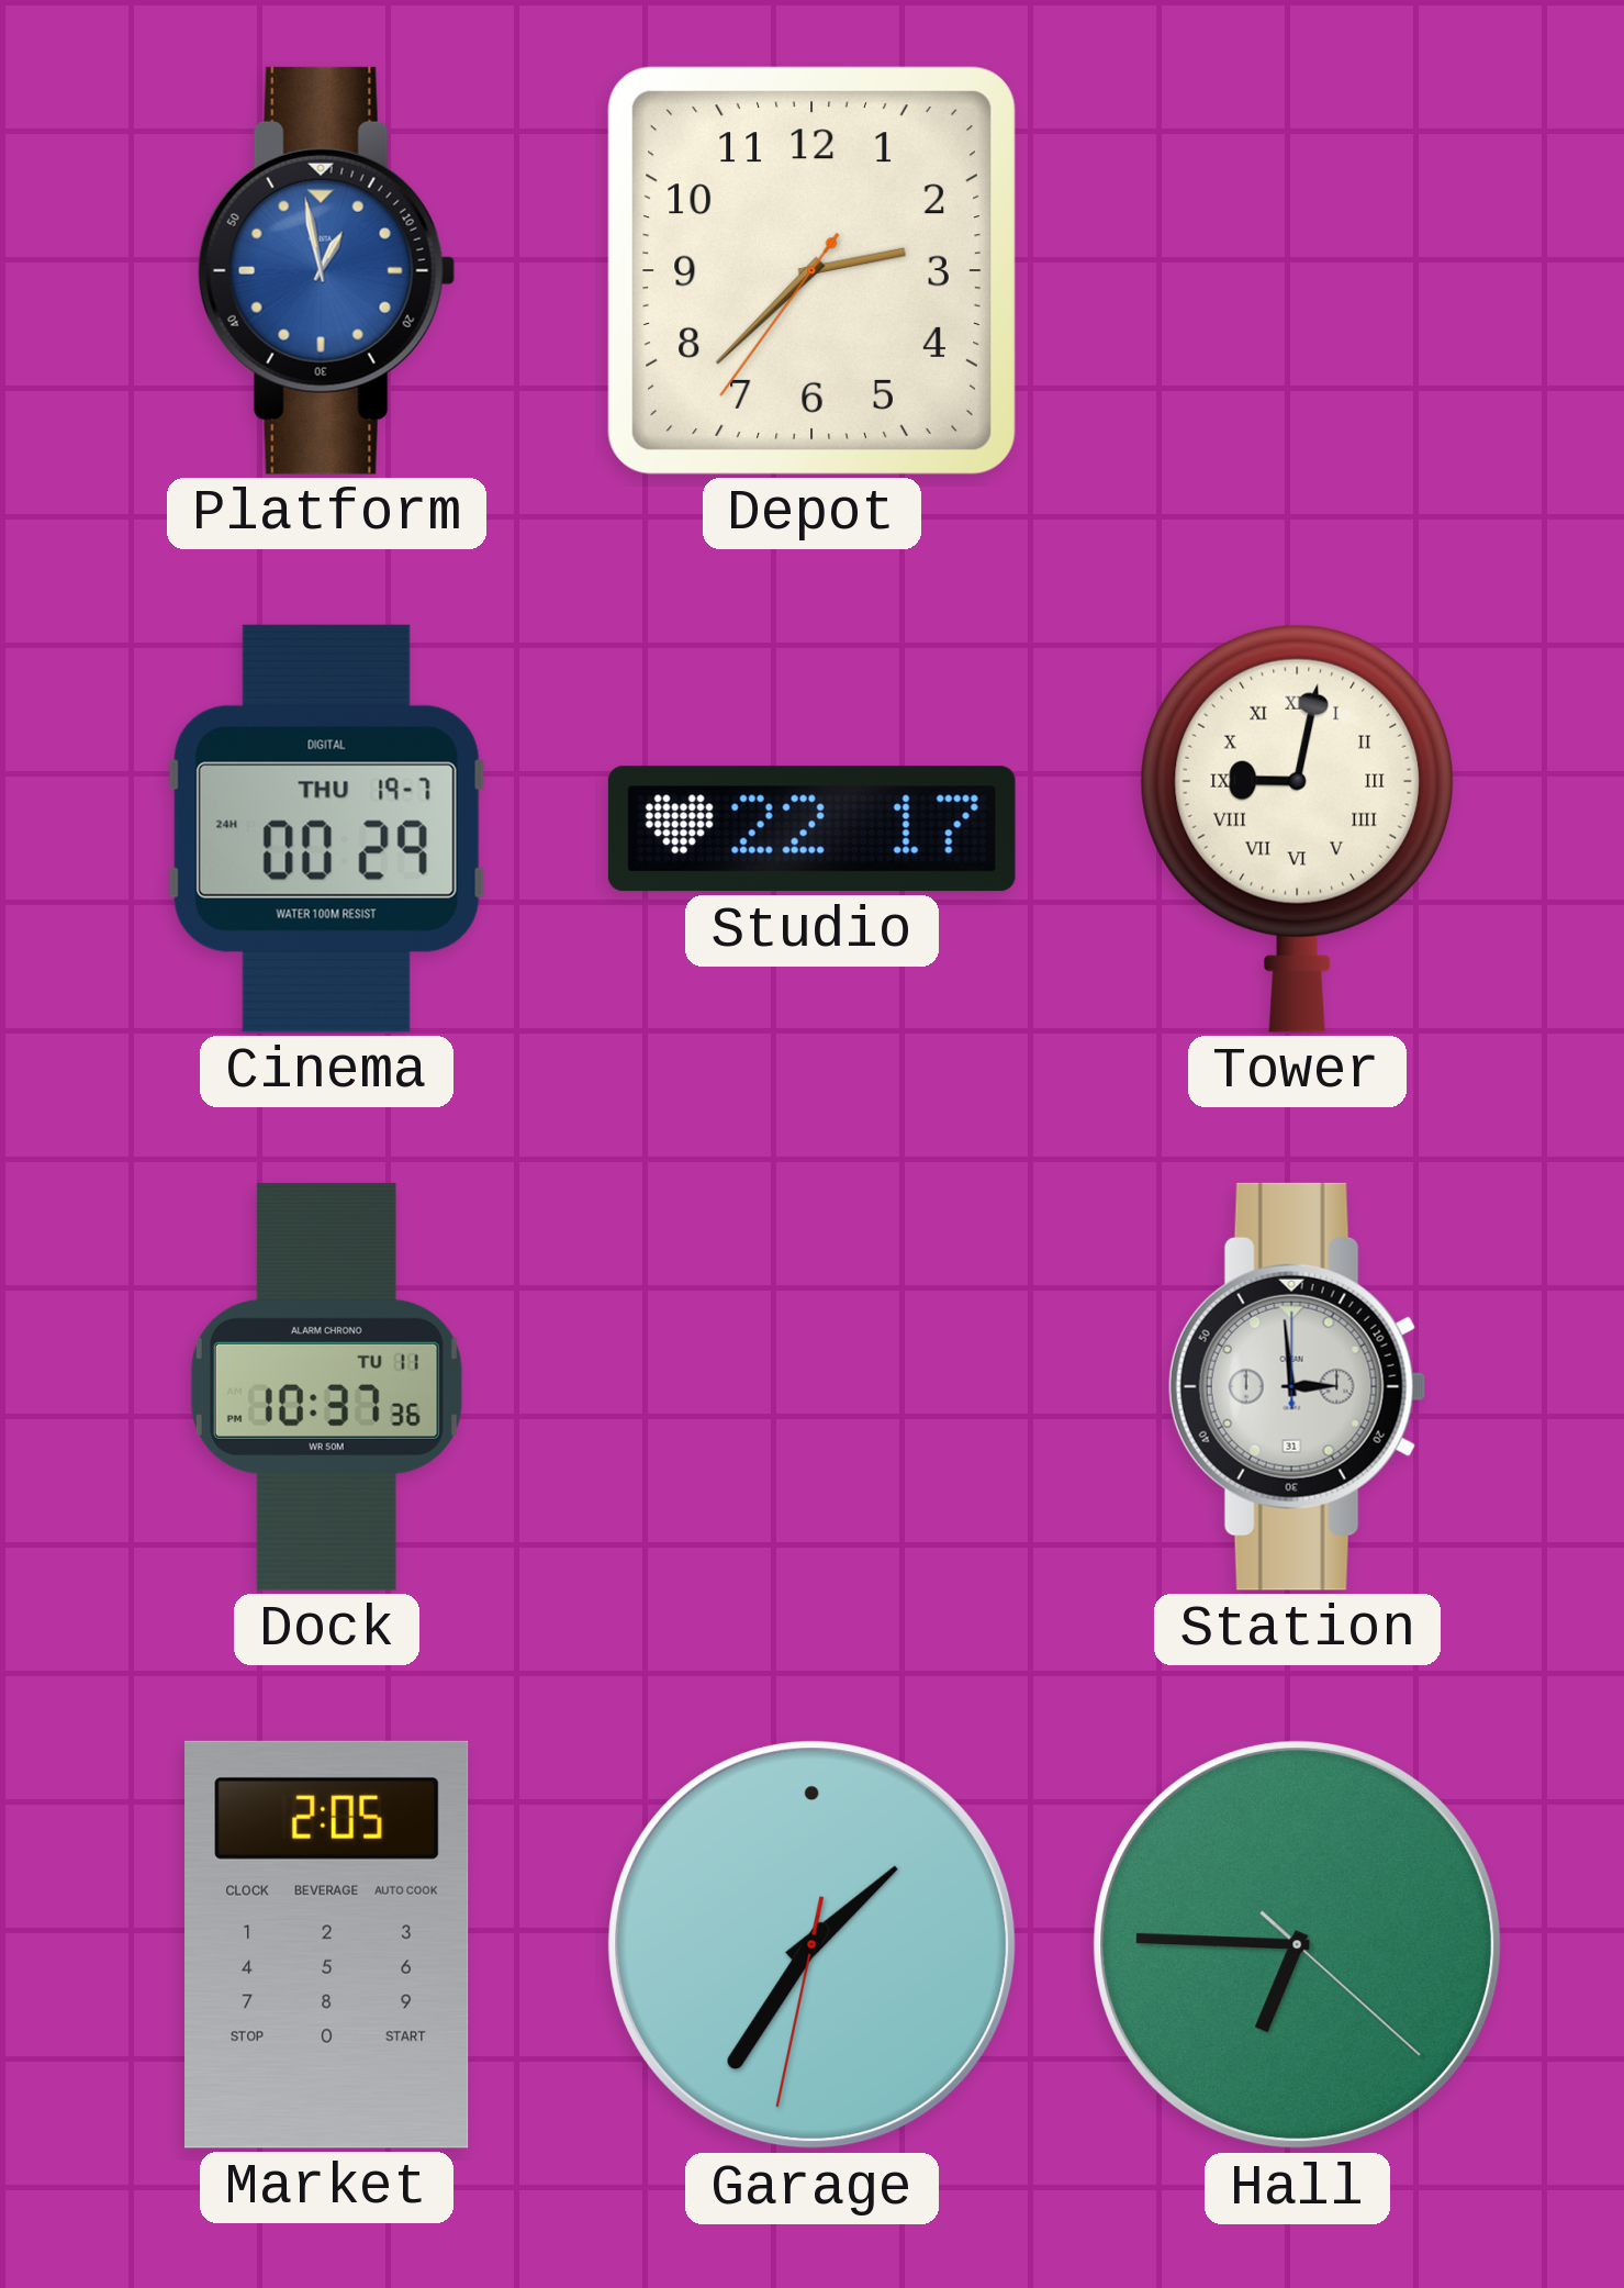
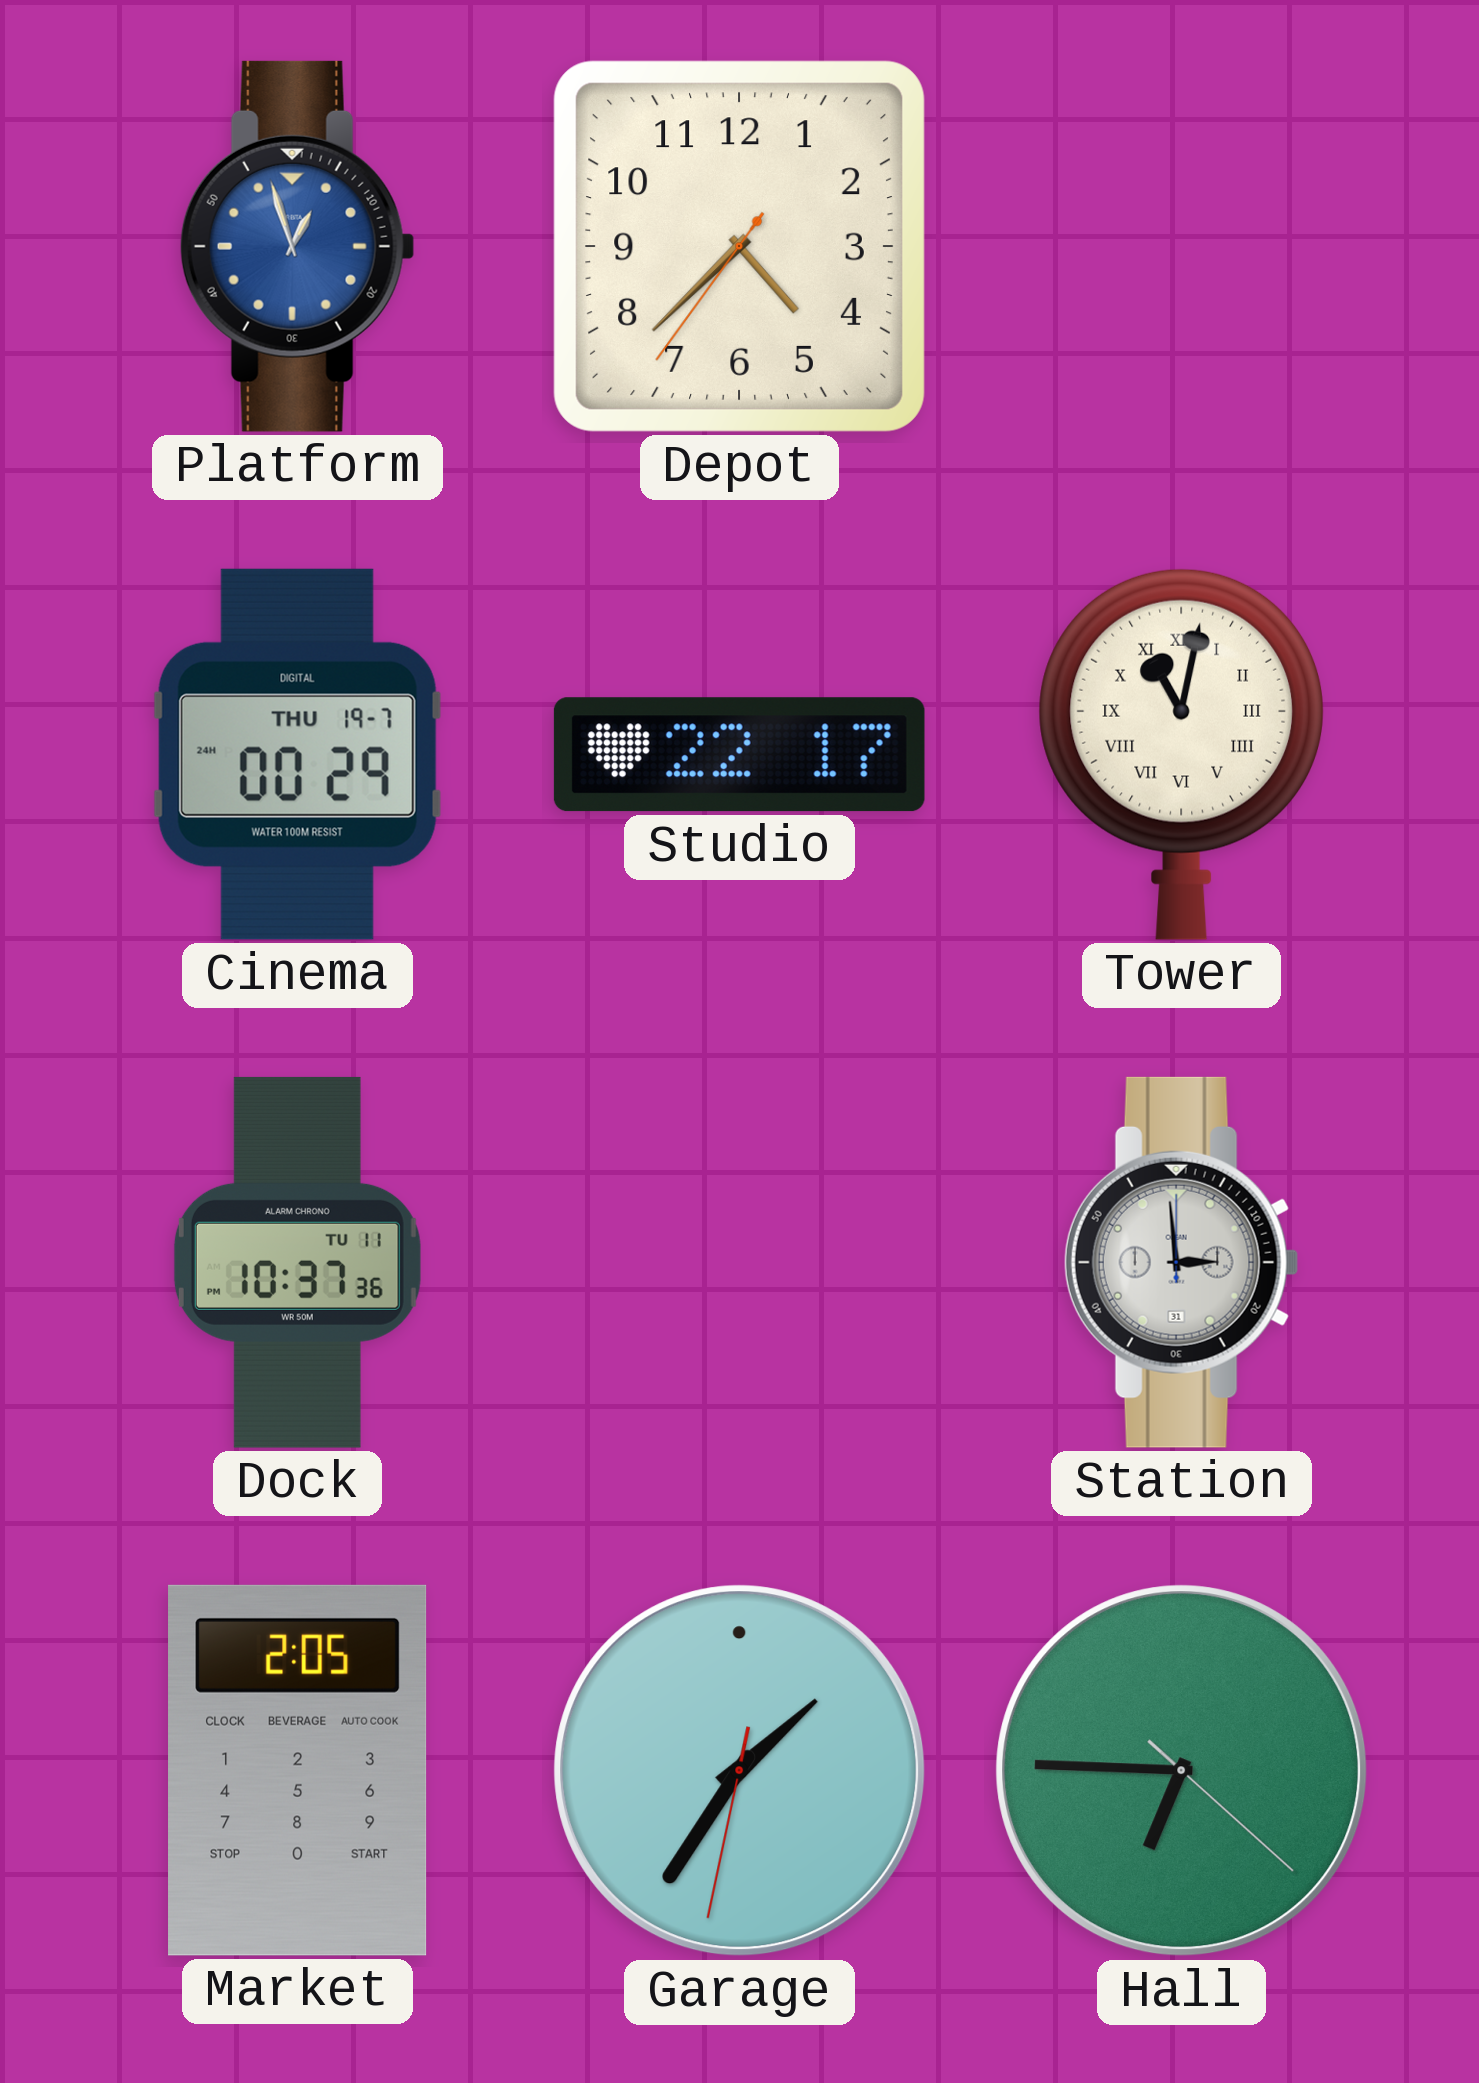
Platform: 12:58 -> 12:57 (297, 246)
Depot: 2:37 -> 4:37 (739, 246)
Tower: 9:02 -> 11:02 (1181, 754)
